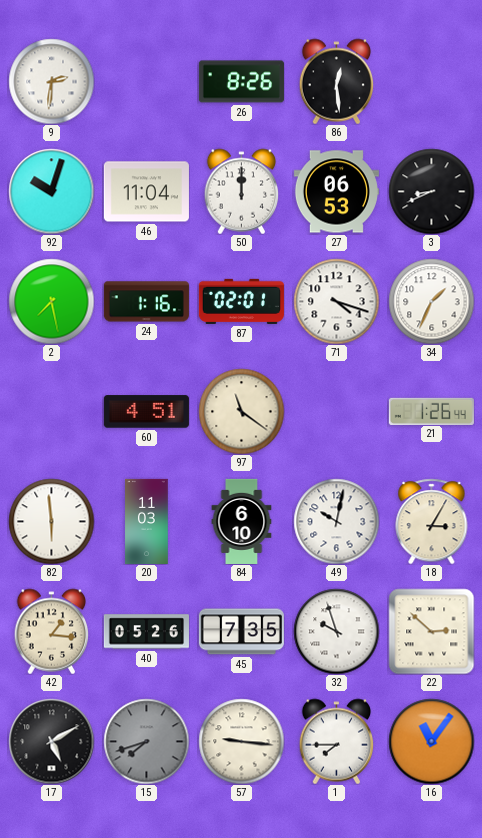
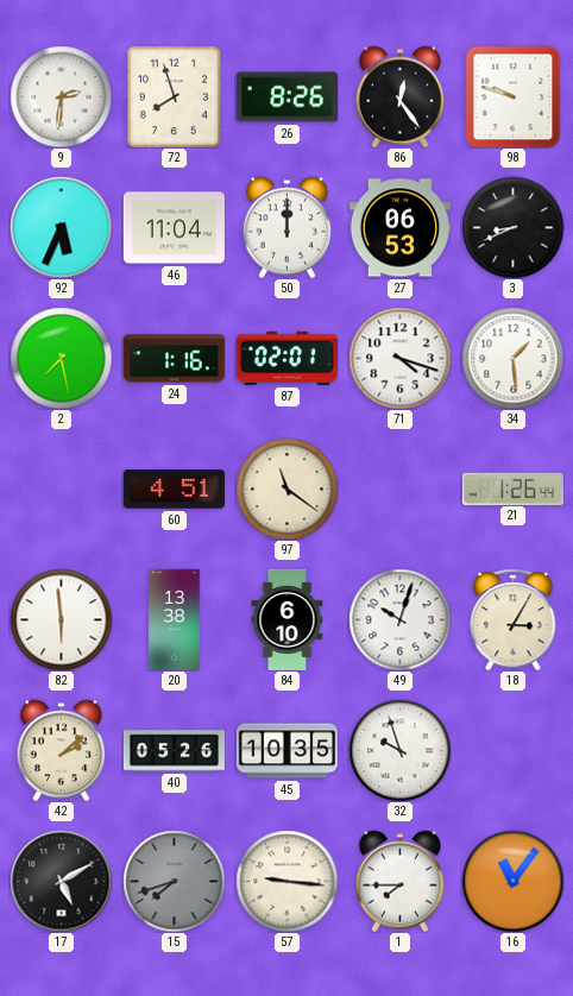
72: none -> 7:57 (174, 96)
86: 12:29 -> 12:24 (401, 96)
98: none -> 9:48 (514, 96)
92: 10:03 -> 5:34 (61, 227)
34: 1:34 -> 1:29 (512, 358)
20: 11:03 -> 13:38 (175, 619)
49: 10:02 -> 10:03 (399, 619)
42: 1:16 -> 2:08 (62, 750)
45: 7:35 -> 10:35 (286, 751)
22: 2:52 -> none (431, 631)
